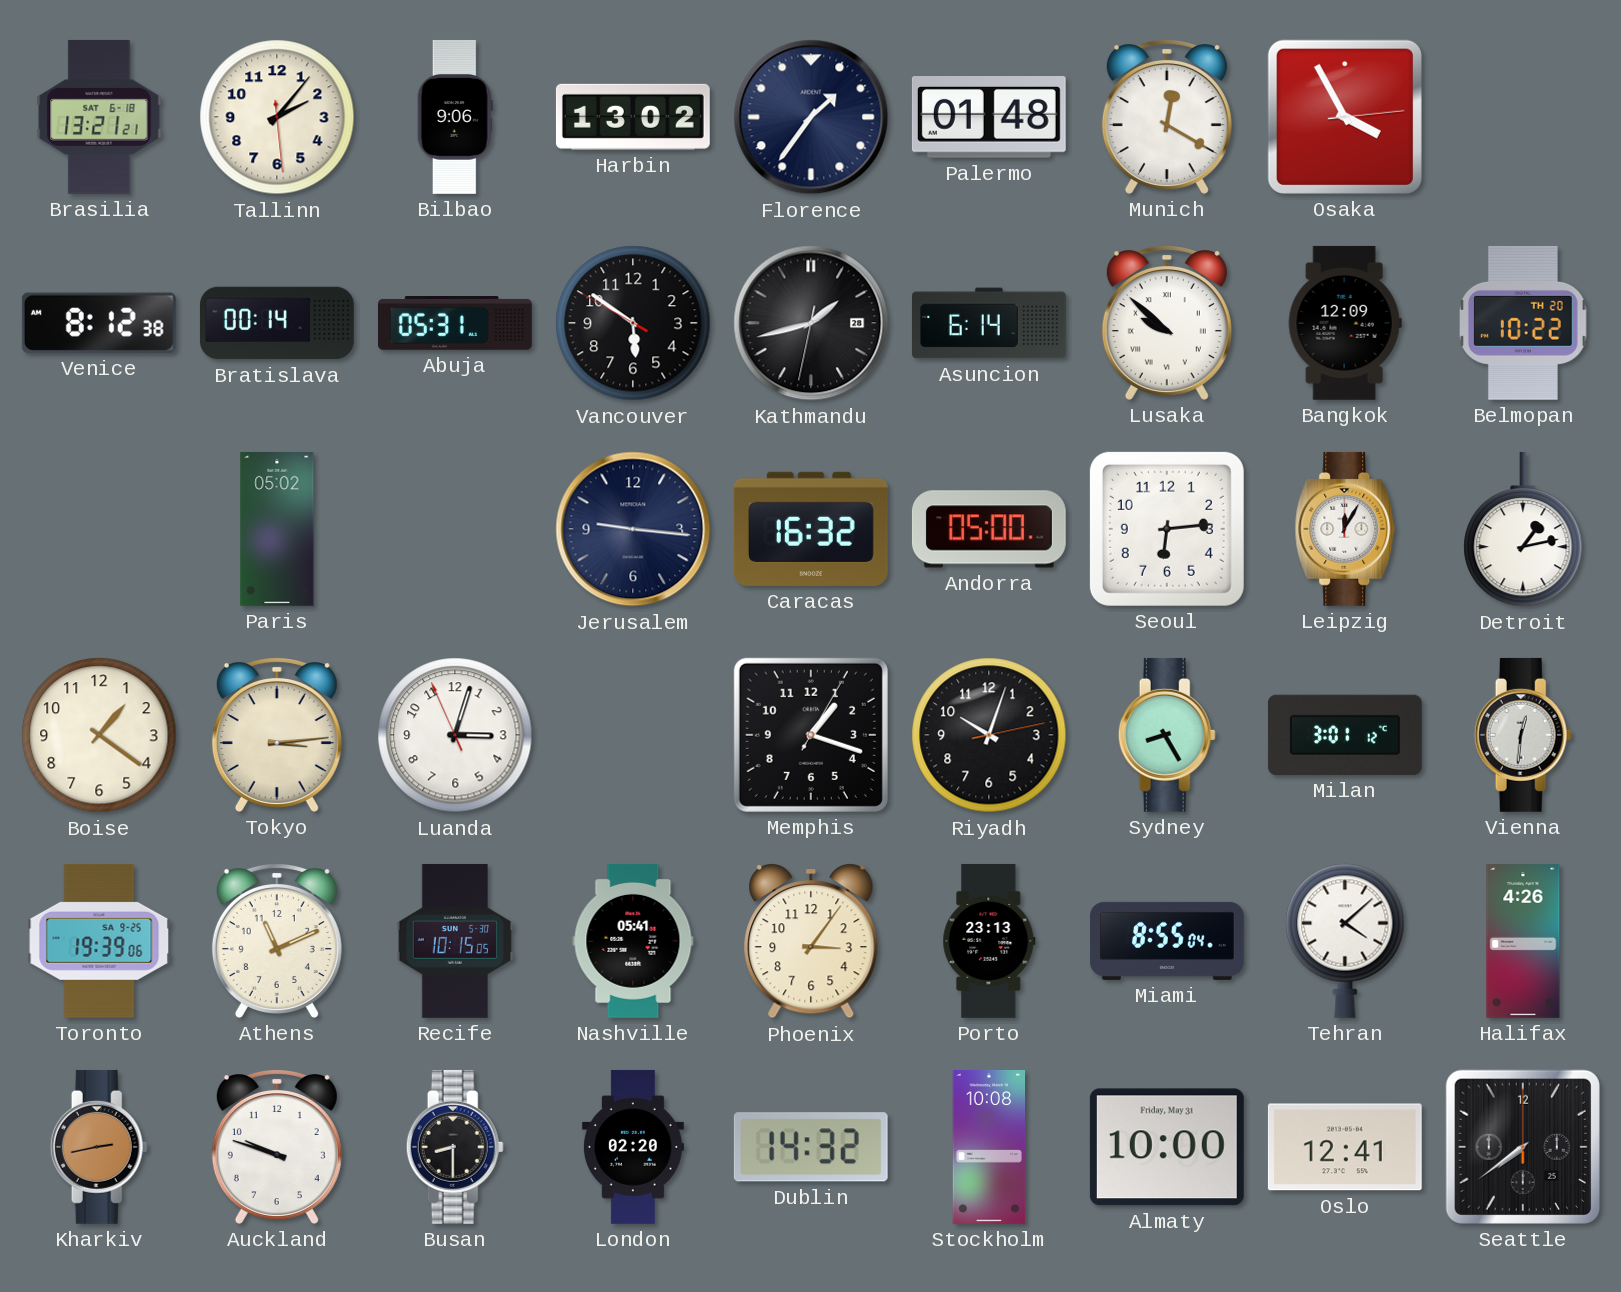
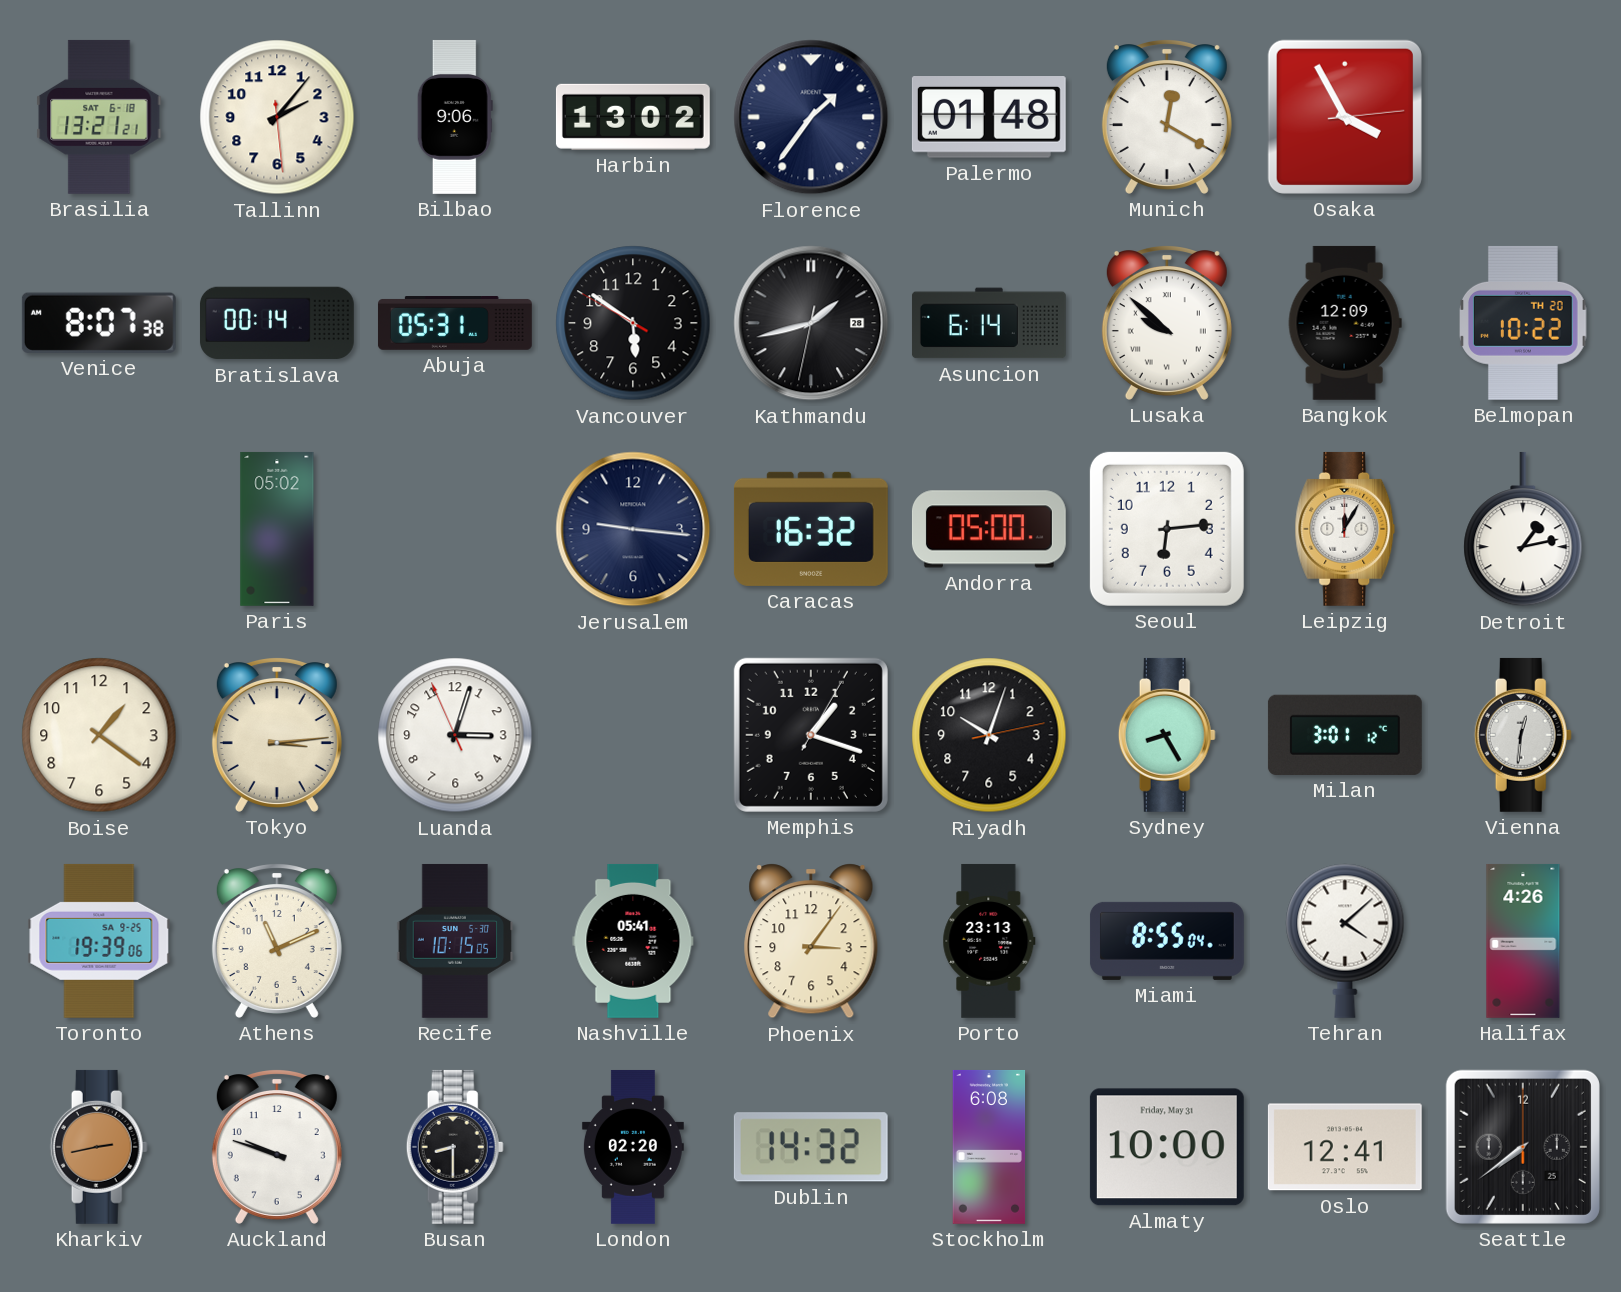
Venice: 8:12 -> 8:07 (99, 323)
Stockholm: 10:08 -> 6:08 (989, 1147)
